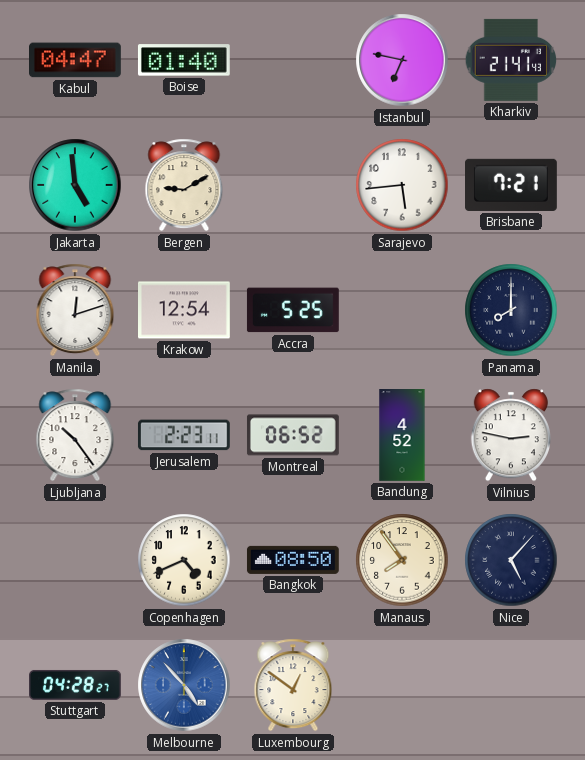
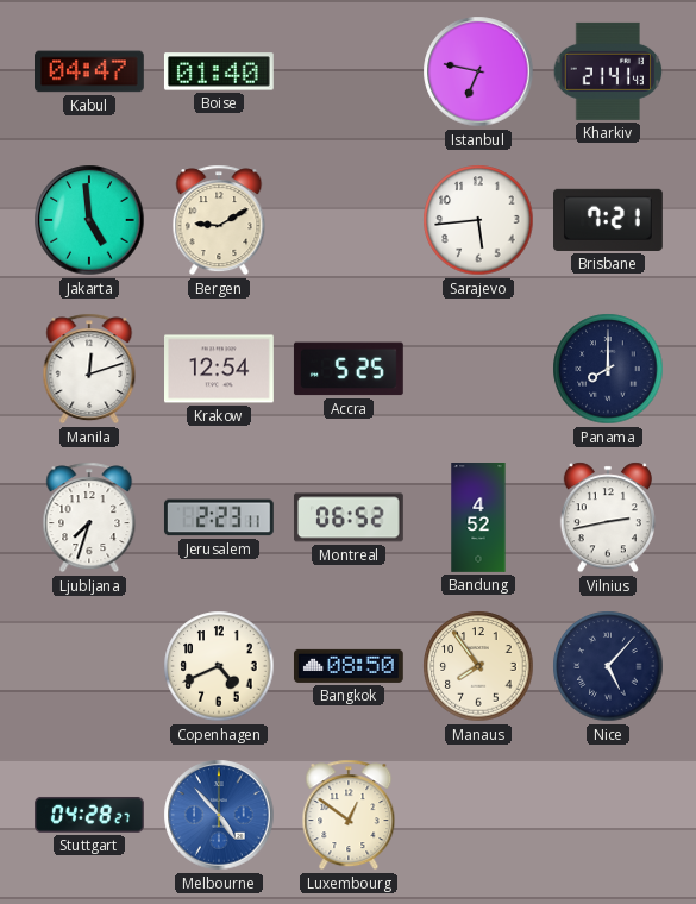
Ljubljana: 10:24 -> 7:33 (89, 517)
Vilnius: 2:47 -> 2:43 (608, 517)
